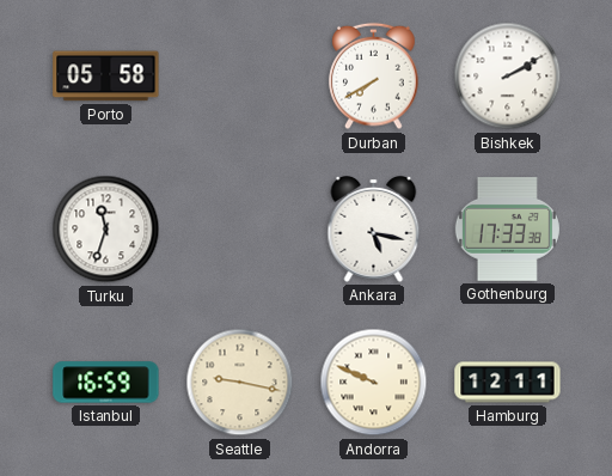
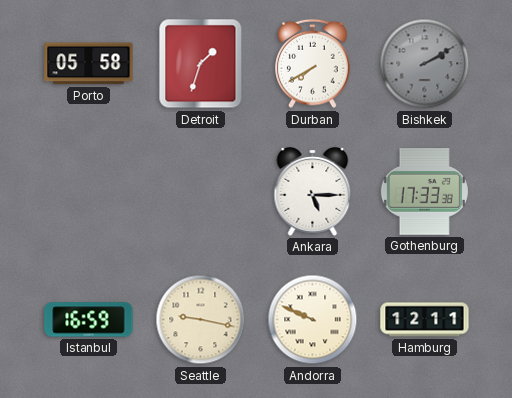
Detroit: none -> 1:33 (201, 64)
Bishkek dial: white -> grey (425, 64)
Turku: 11:33 -> none (106, 230)
Ankara: 5:17 -> 5:15 (313, 192)
